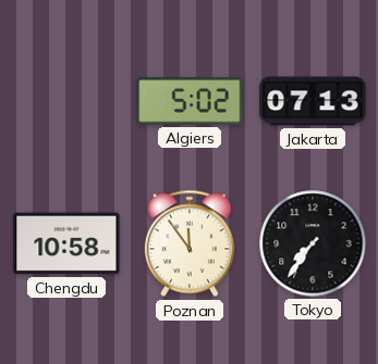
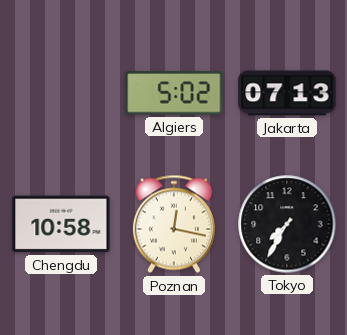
Poznan: 11:54 -> 12:17 (174, 224)
Tokyo: 7:36 -> 7:35 (287, 224)
